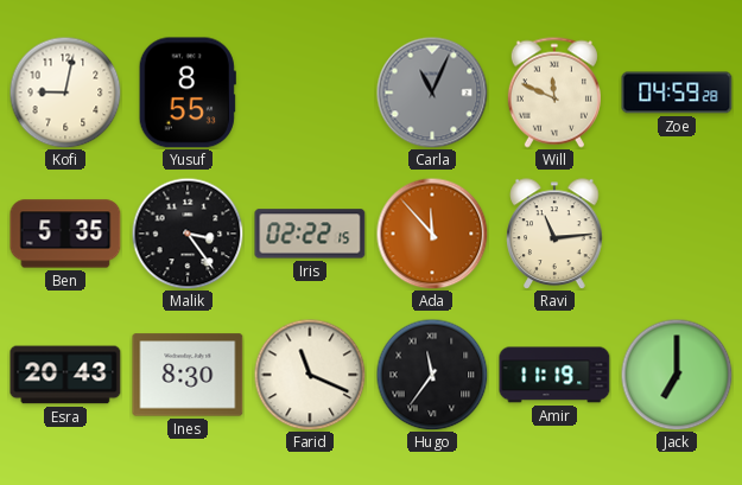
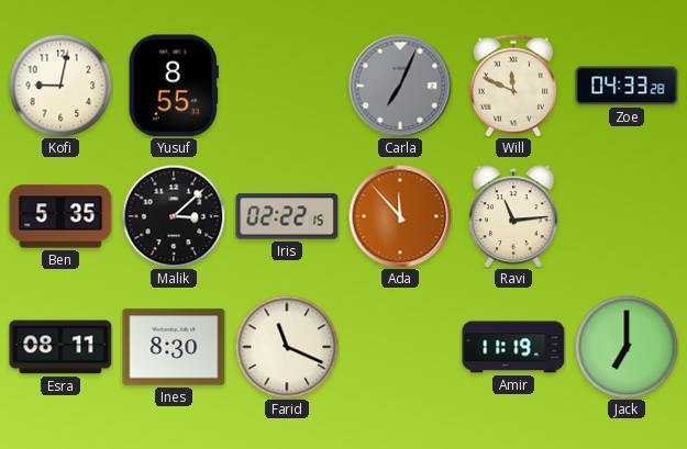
Carla: 11:04 -> 7:04 (400, 86)
Zoe: 04:59 -> 04:33 (627, 86)
Malik: 3:24 -> 3:08 (174, 216)
Esra: 20:43 -> 08:11 (60, 347)
Hugo: 11:36 -> none (432, 375)
